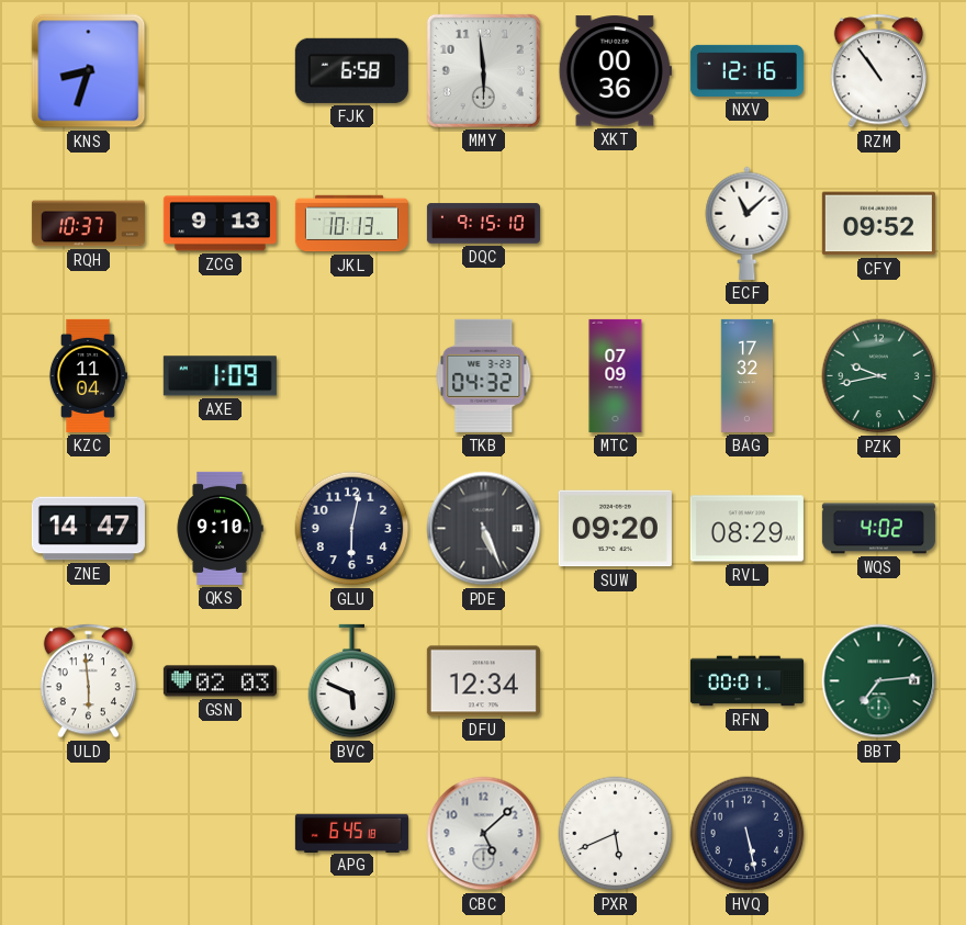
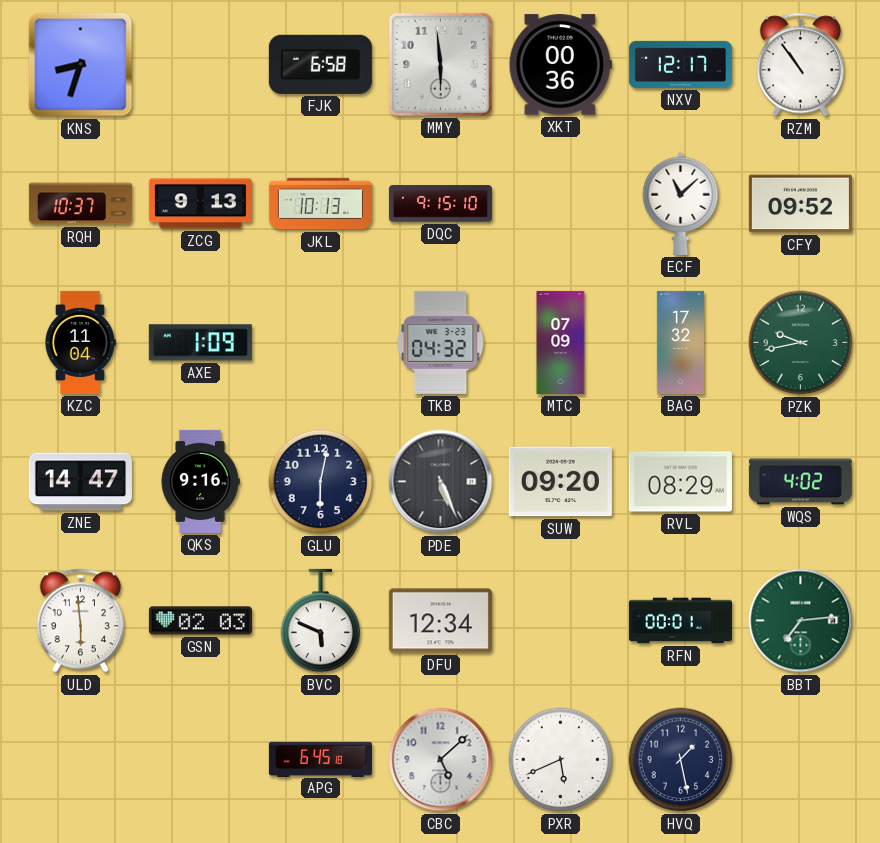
NXV: 12:16 -> 12:17 (680, 64)
QKS: 9:10 -> 9:16 (200, 481)
HVQ: 5:28 -> 1:28 (681, 760)
